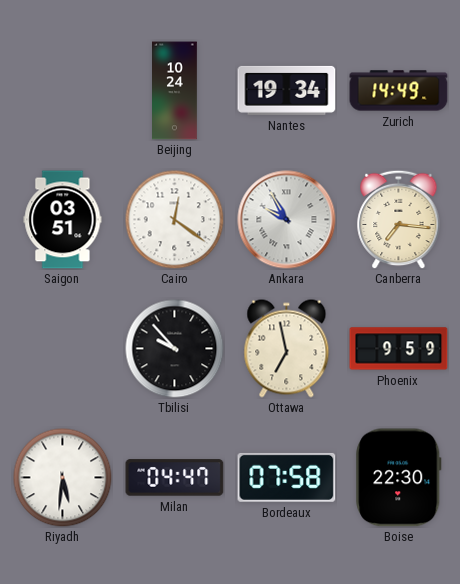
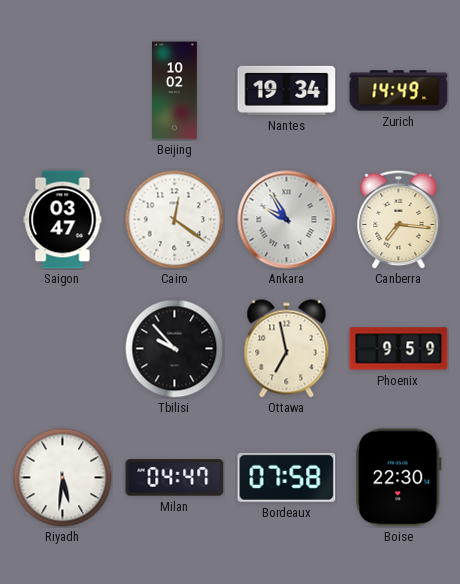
Beijing: 10:24 -> 10:02 (175, 91)
Saigon: 03:51 -> 03:47 (63, 220)
